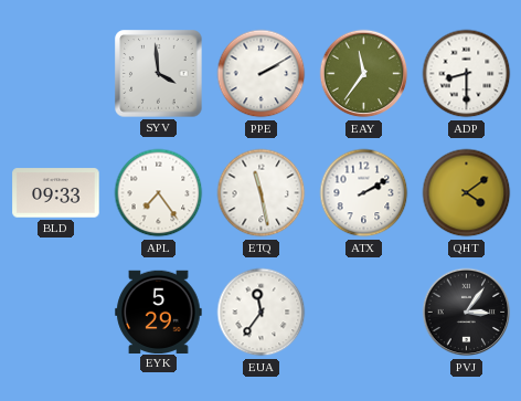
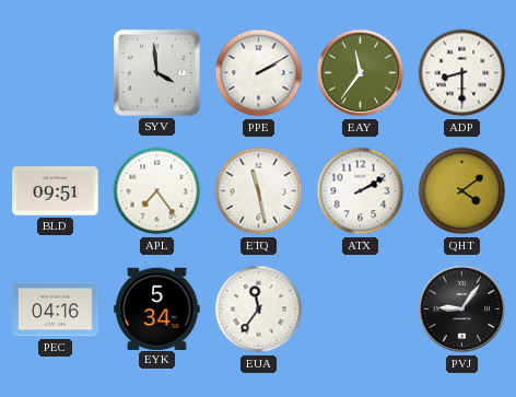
BLD: 09:33 -> 09:51 (56, 191)
PEC: none -> 04:16 (56, 310)
EYK: 5:29 -> 5:34 (157, 308)
PVJ: 3:06 -> 9:06 (462, 310)
